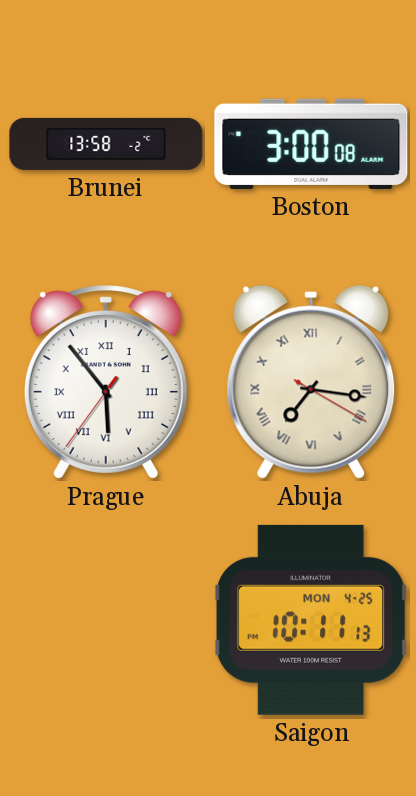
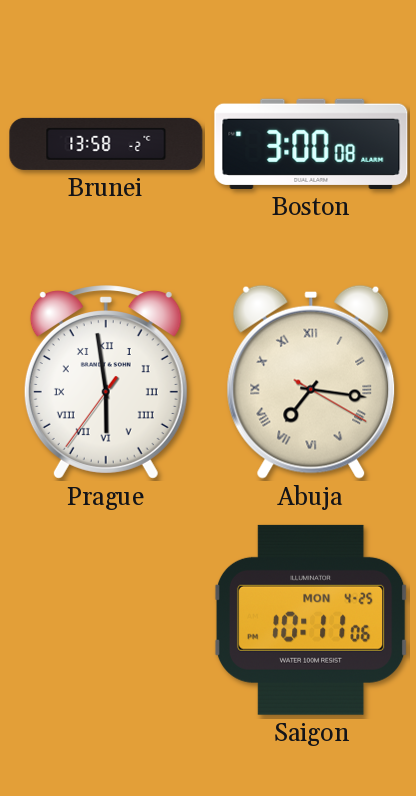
Prague: 5:53 -> 5:58 (106, 382)
Saigon: 10:11:13 -> 10:11:06 (311, 620)
